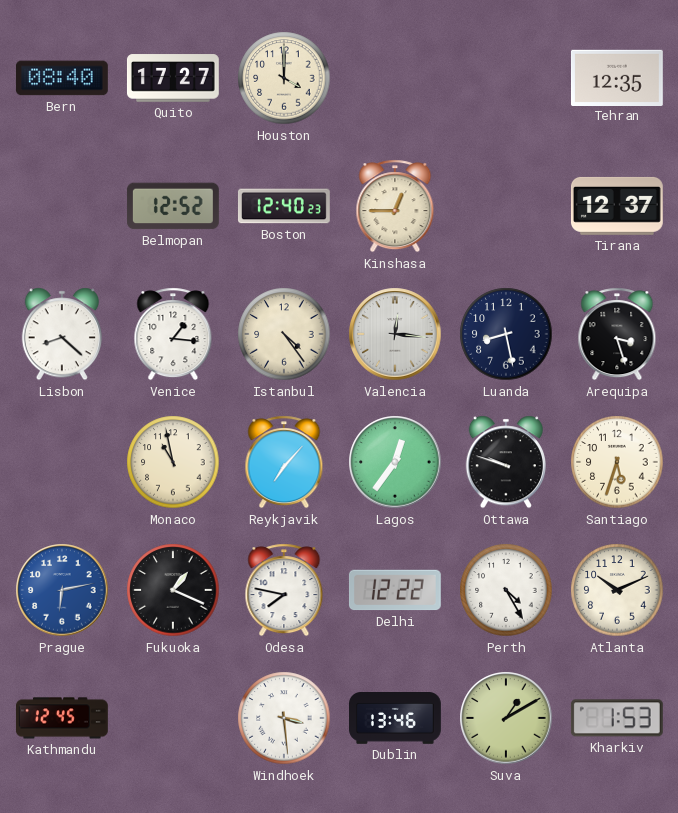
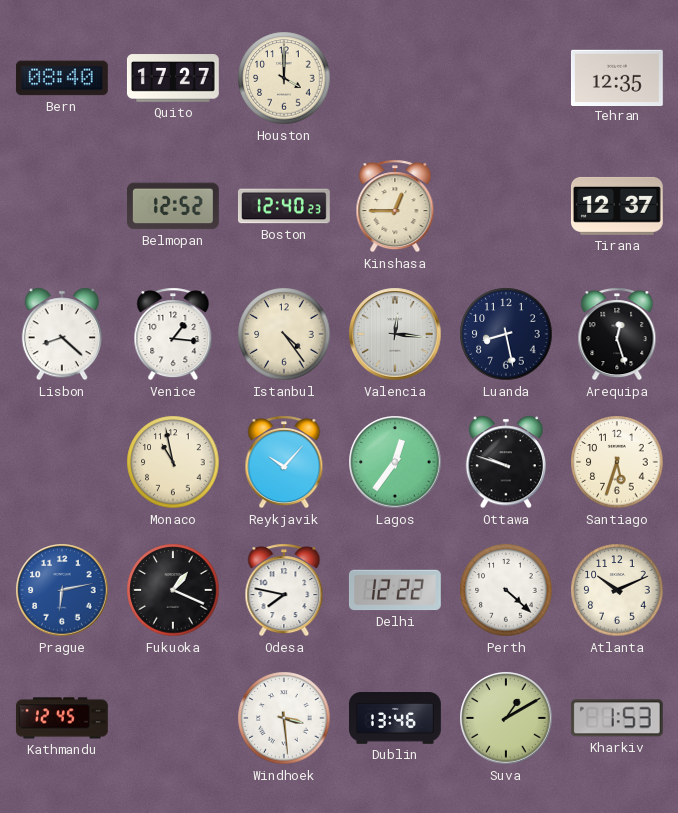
Arequipa: 3:27 -> 12:27 (617, 334)
Reykjavik: 7:07 -> 10:07 (284, 462)
Perth: 4:25 -> 4:22 (506, 590)
